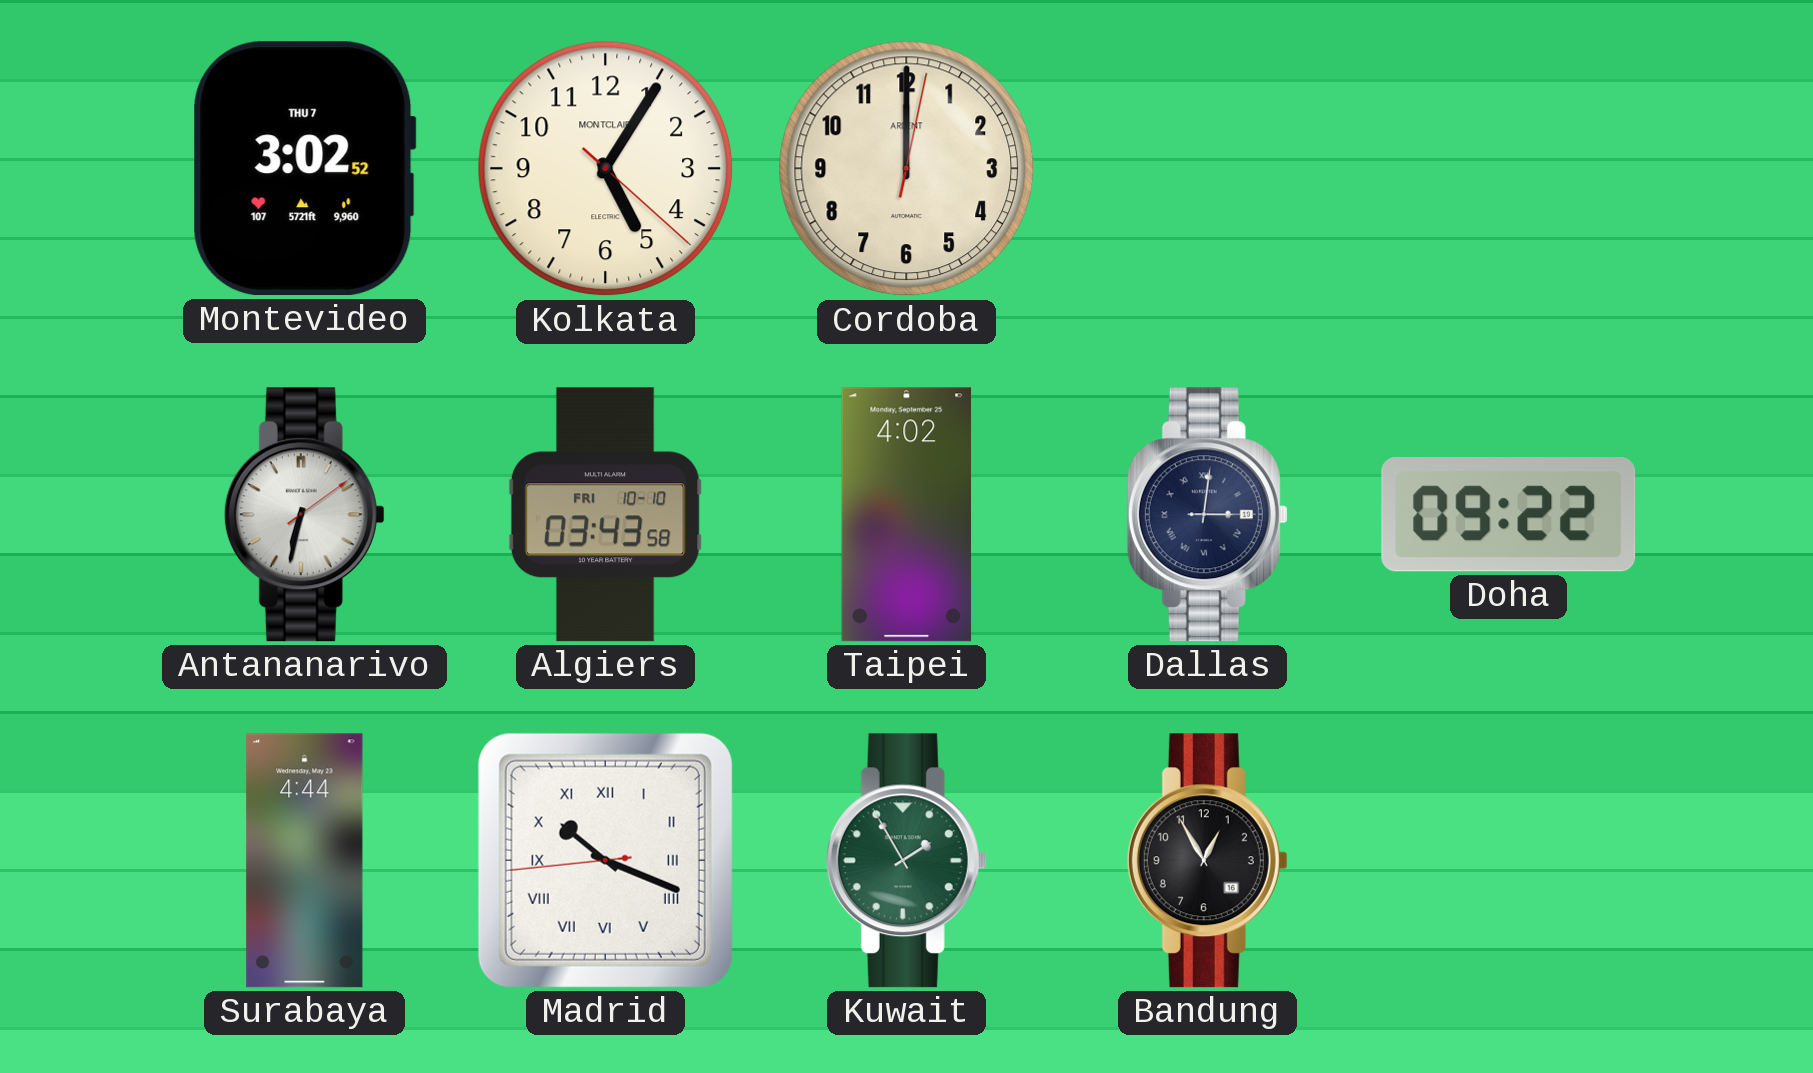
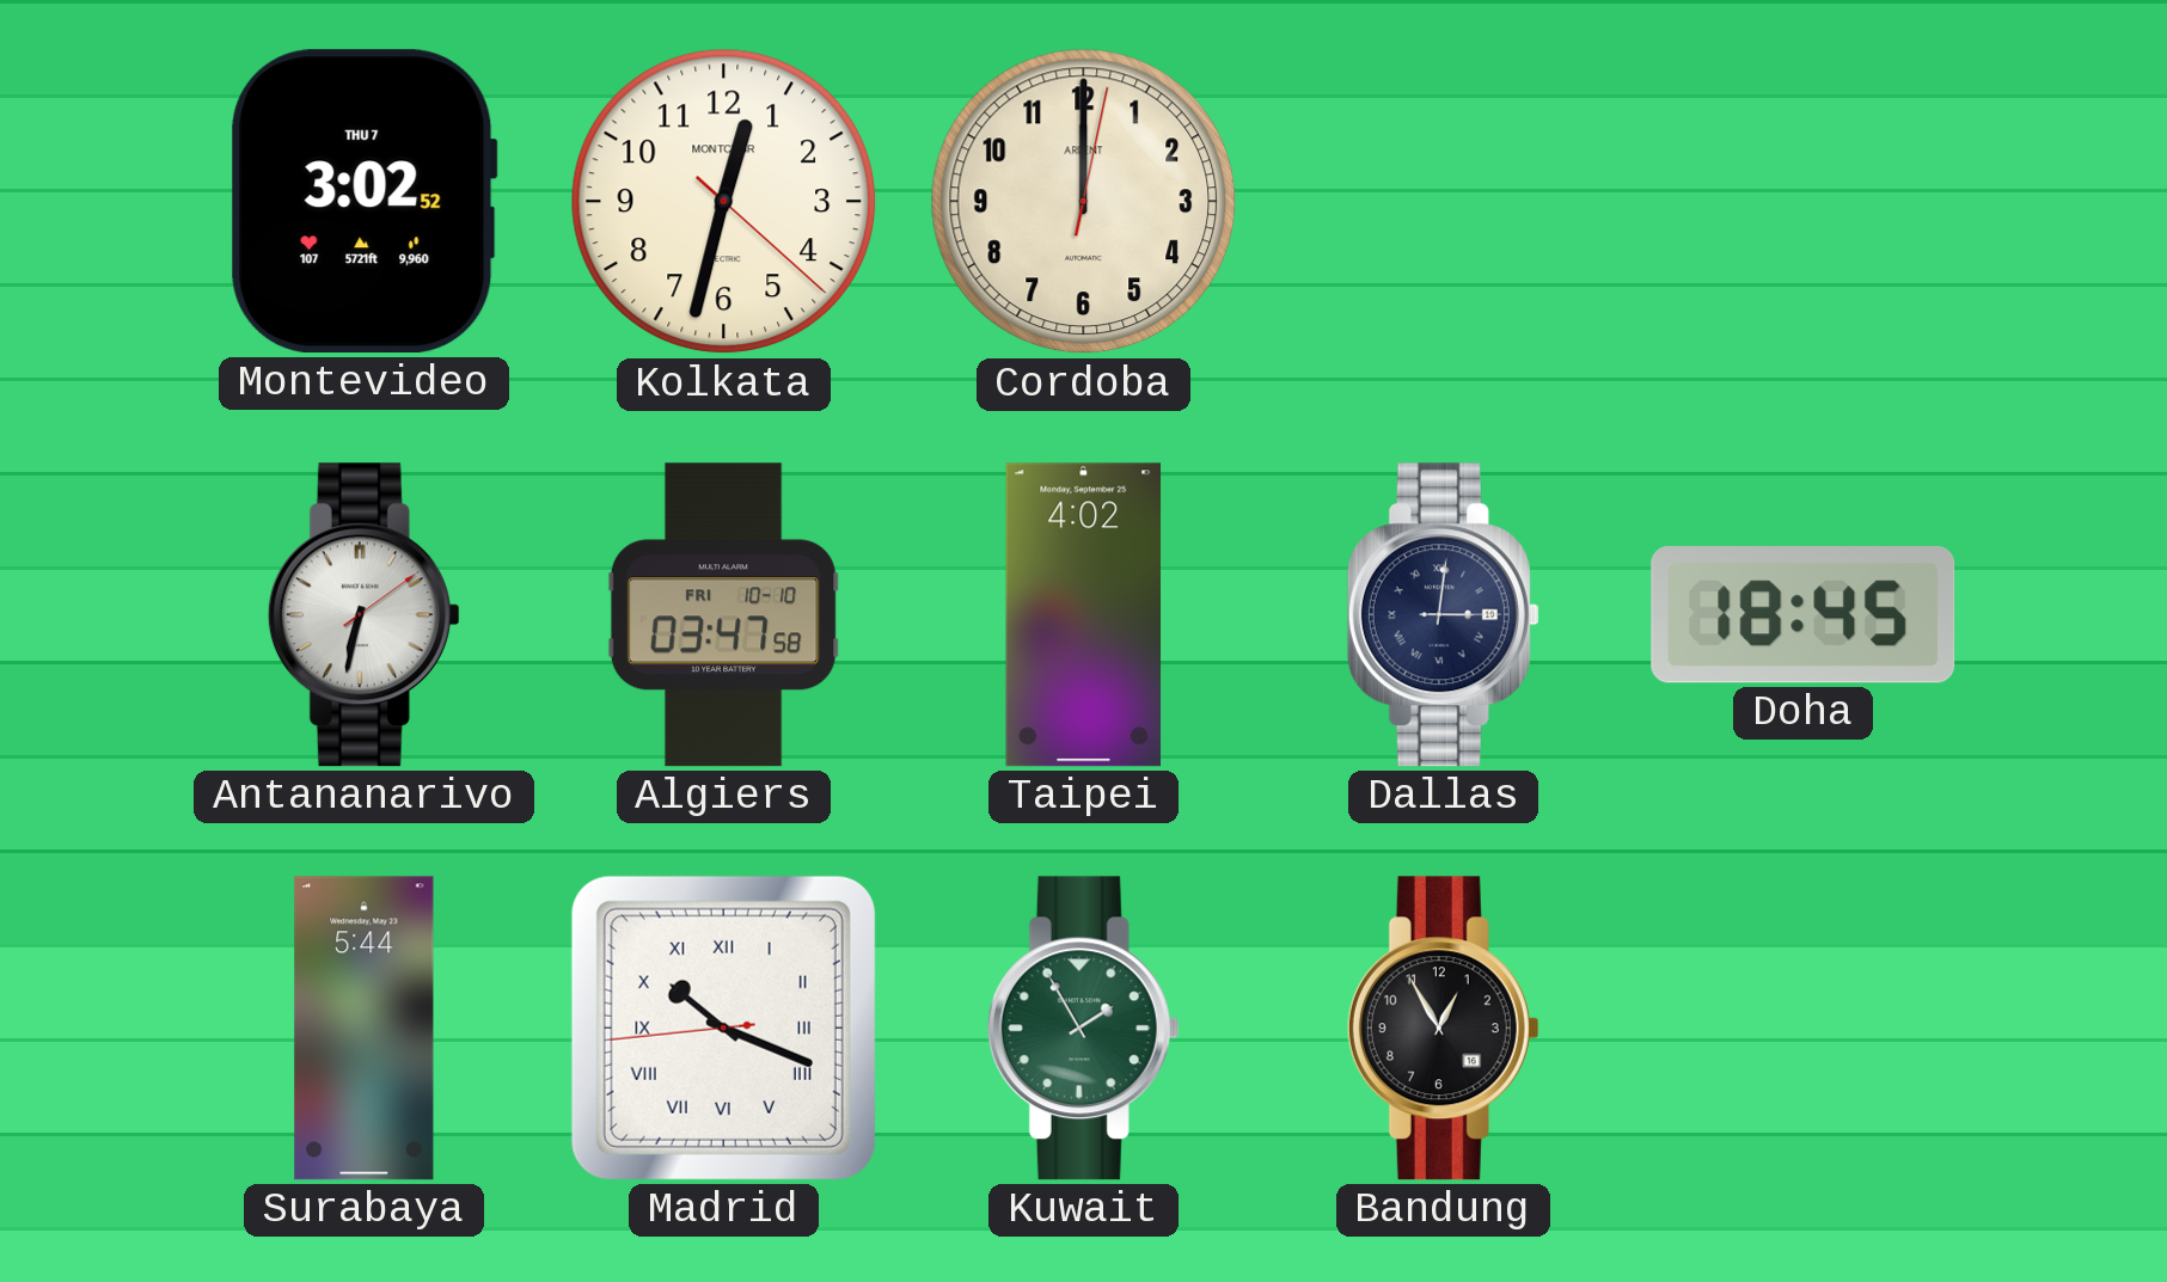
Kolkata: 5:05 -> 12:32 (724, 202)
Algiers: 03:43 -> 03:47 (723, 615)
Doha: 09:22 -> 18:45 (1804, 614)
Surabaya: 4:44 -> 5:44 (365, 1029)
